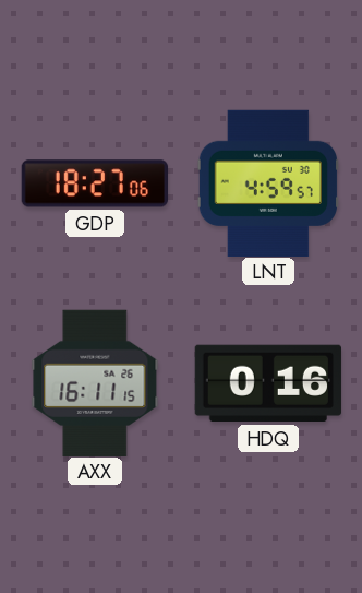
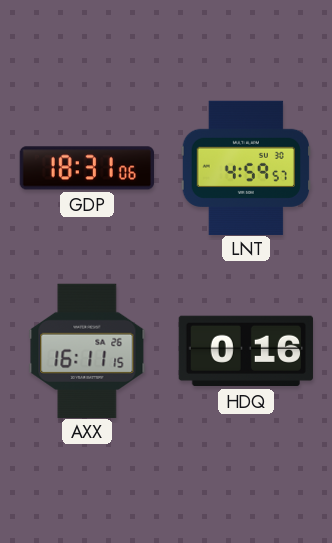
GDP: 18:27 -> 18:31 (86, 168)
